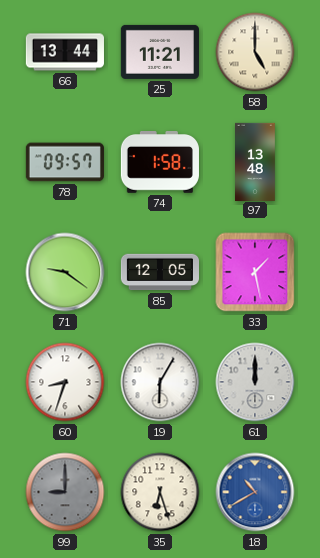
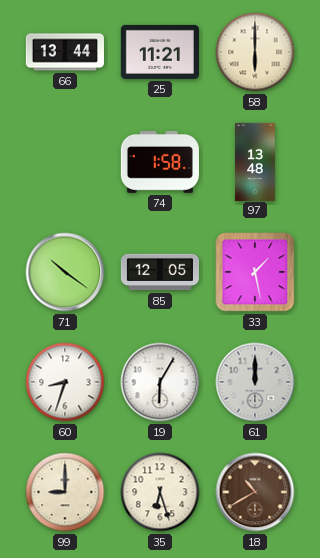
58: 5:00 -> 6:00 (255, 52)
78: 09:57 -> none (65, 162)
71: 9:21 -> 10:21 (65, 272)
99 dial: grey -> cream (65, 492)
18 dial: blue -> brown (255, 492)
